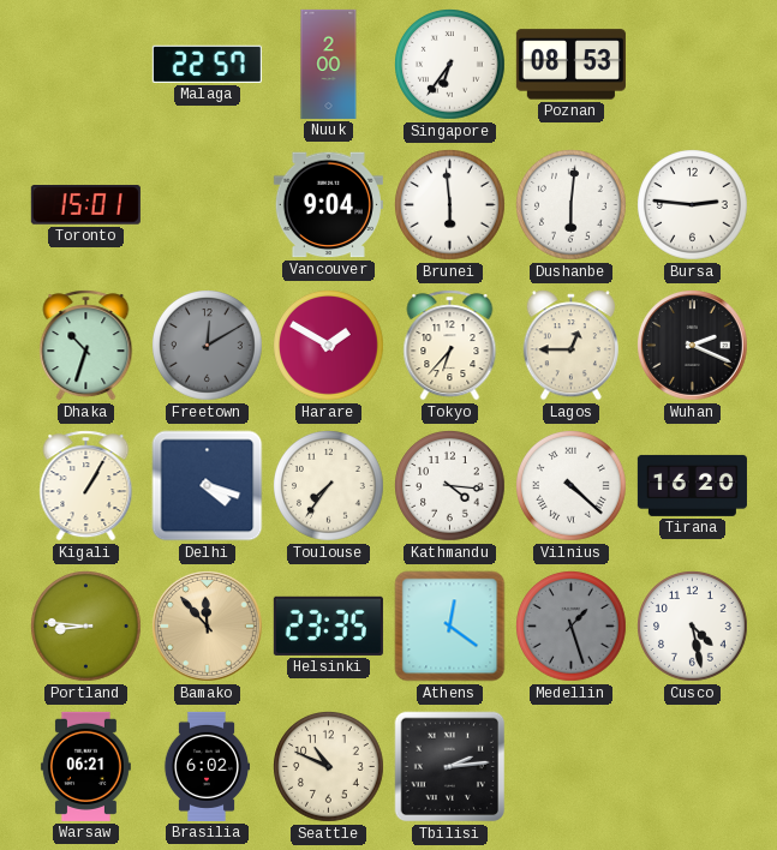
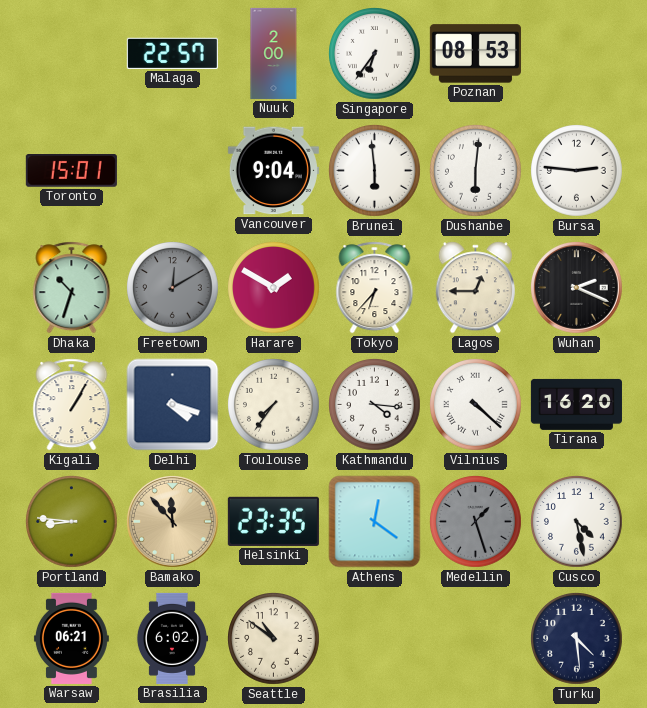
Seattle: 10:49 -> 10:51 (274, 639)
Tbilisi: 2:14 -> none (450, 767)
Turku: none -> 4:29 (577, 639)
